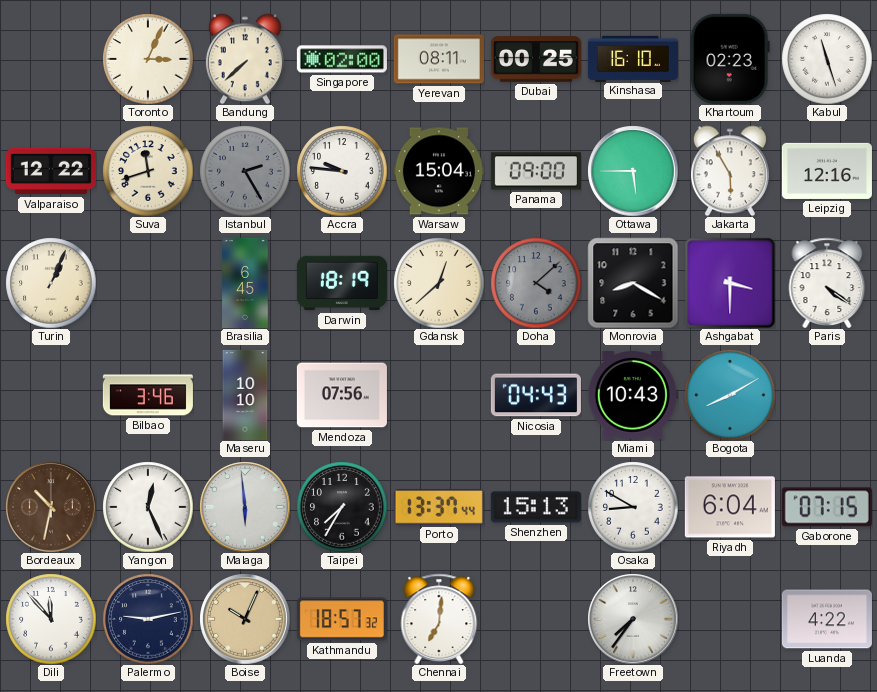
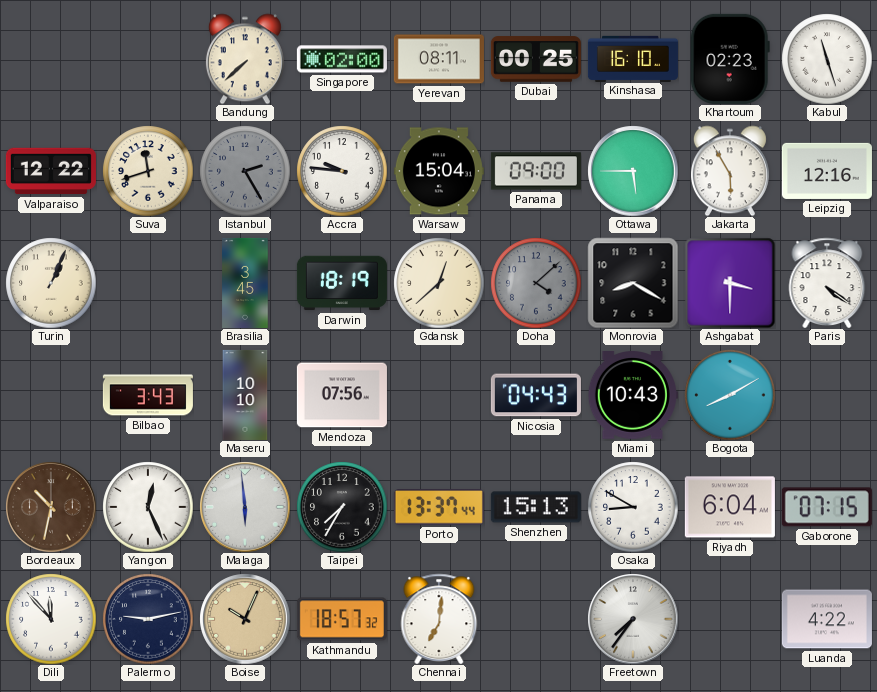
Toronto: 3:04 -> none (148, 59)
Brasilia: 6:45 -> 3:45 (245, 283)
Bilbao: 3:46 -> 3:43 (148, 395)
